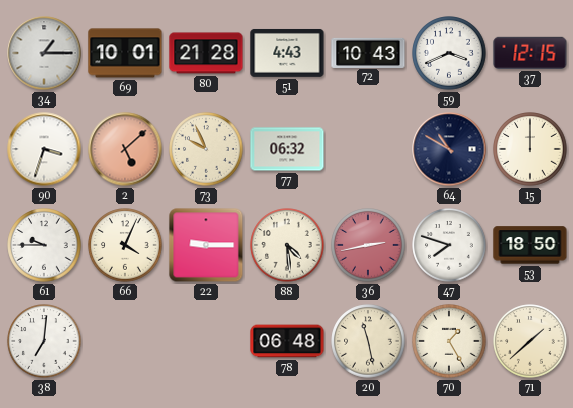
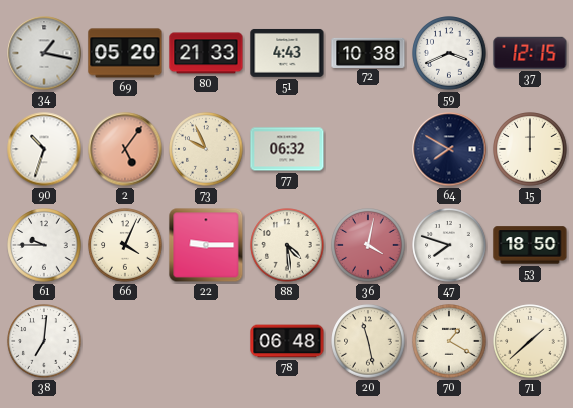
34: 1:15 -> 1:17 (44, 53)
69: 10:01 -> 05:20 (125, 53)
80: 21:28 -> 21:33 (206, 53)
72: 10:43 -> 10:38 (368, 52)
90: 3:33 -> 10:33 (44, 149)
2: 5:08 -> 5:06 (125, 149)
64: 10:50 -> 7:50 (449, 149)
36: 2:43 -> 4:02 (368, 245)
70: 1:25 -> 1:20 (449, 341)
